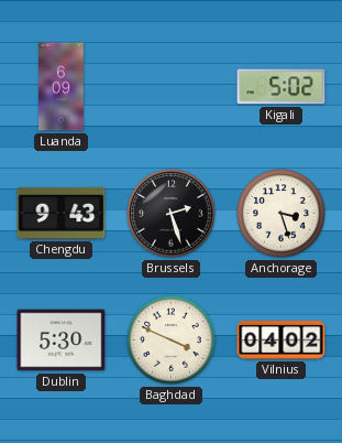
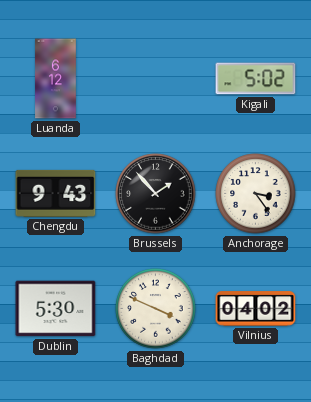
Luanda: 6:09 -> 6:12 (56, 79)
Brussels: 2:27 -> 1:53 (156, 194)
Anchorage: 3:27 -> 3:24 (256, 194)
